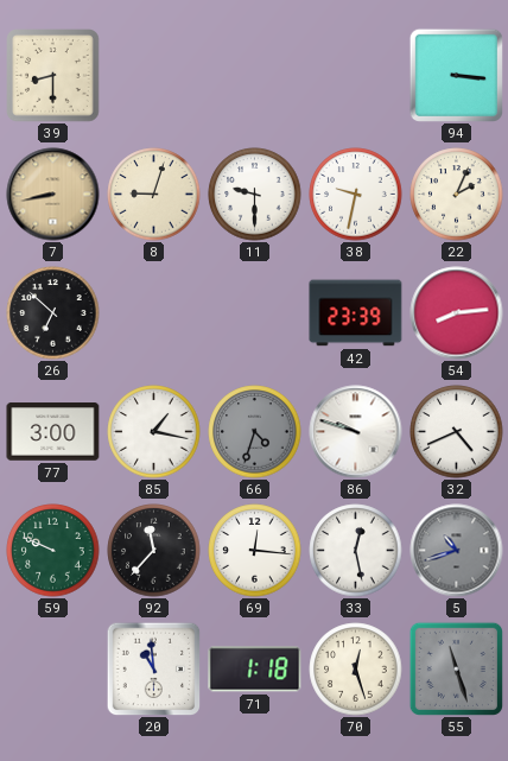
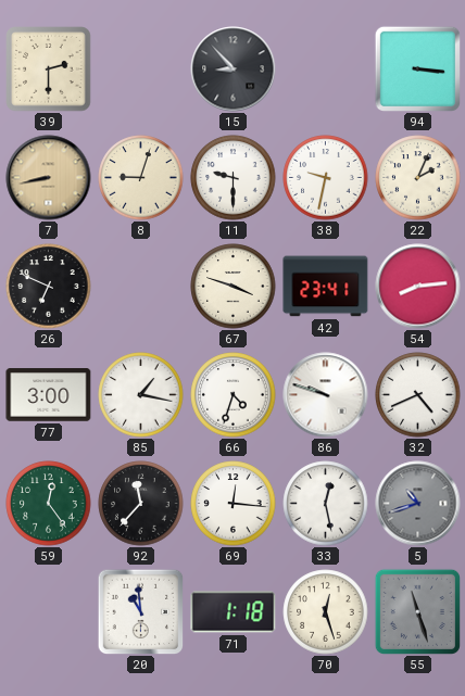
39: 8:30 -> 2:30 (49, 69)
15: none -> 8:53 (234, 69)
26: 6:52 -> 6:49 (49, 287)
67: none -> 3:48 (234, 287)
42: 23:39 -> 23:41 (326, 287)
66 dial: grey -> white (234, 395)
59: 9:49 -> 12:24 (49, 504)
